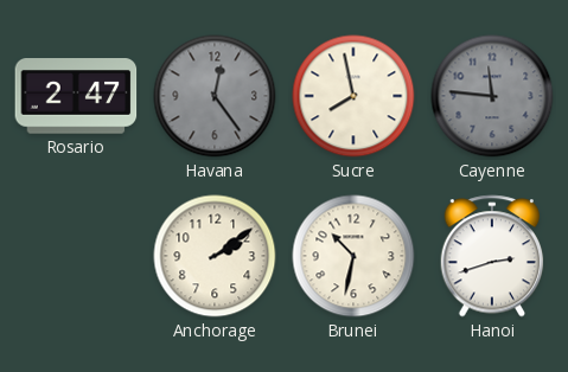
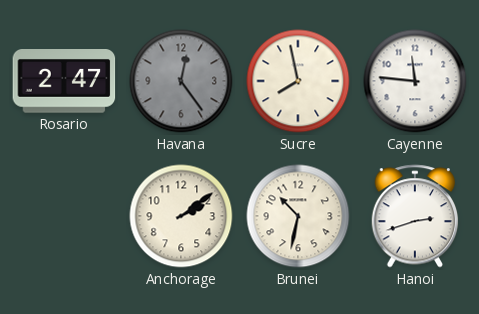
Cayenne dial: grey -> white (415, 81)
